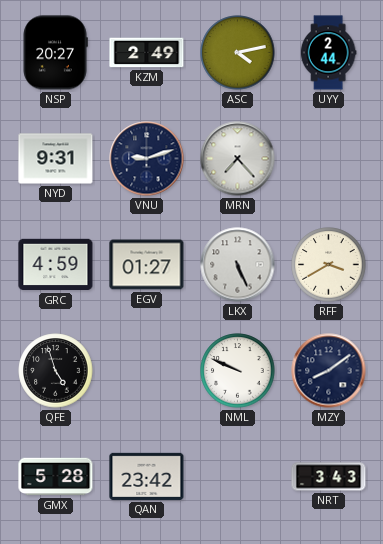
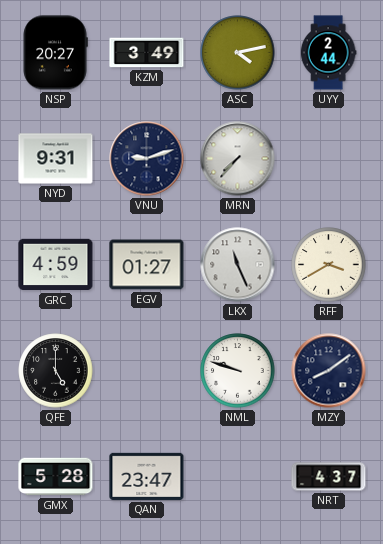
KZM: 2:49 -> 3:49 (147, 53)
MRN: 7:23 -> 7:37 (238, 159)
LKX: 5:26 -> 11:26 (238, 265)
QFE: 4:57 -> 5:00 (56, 371)
NML: 9:49 -> 9:48 (238, 371)
QAN: 23:42 -> 23:47 (147, 476)
NRT: 3:43 -> 4:37 (329, 477)
